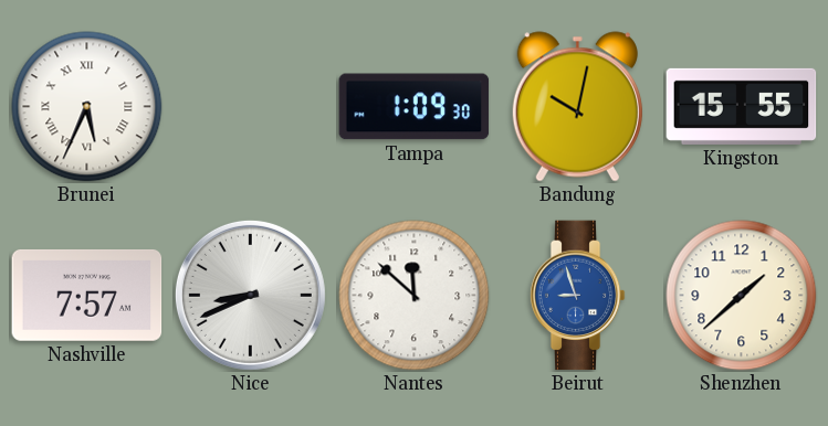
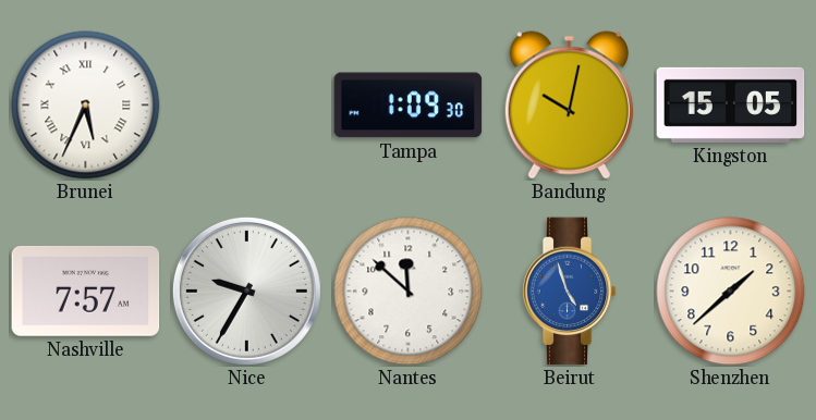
Kingston: 15:55 -> 15:05 (731, 104)
Nice: 8:41 -> 9:35 (246, 291)
Beirut: 8:57 -> 4:57 (569, 292)
